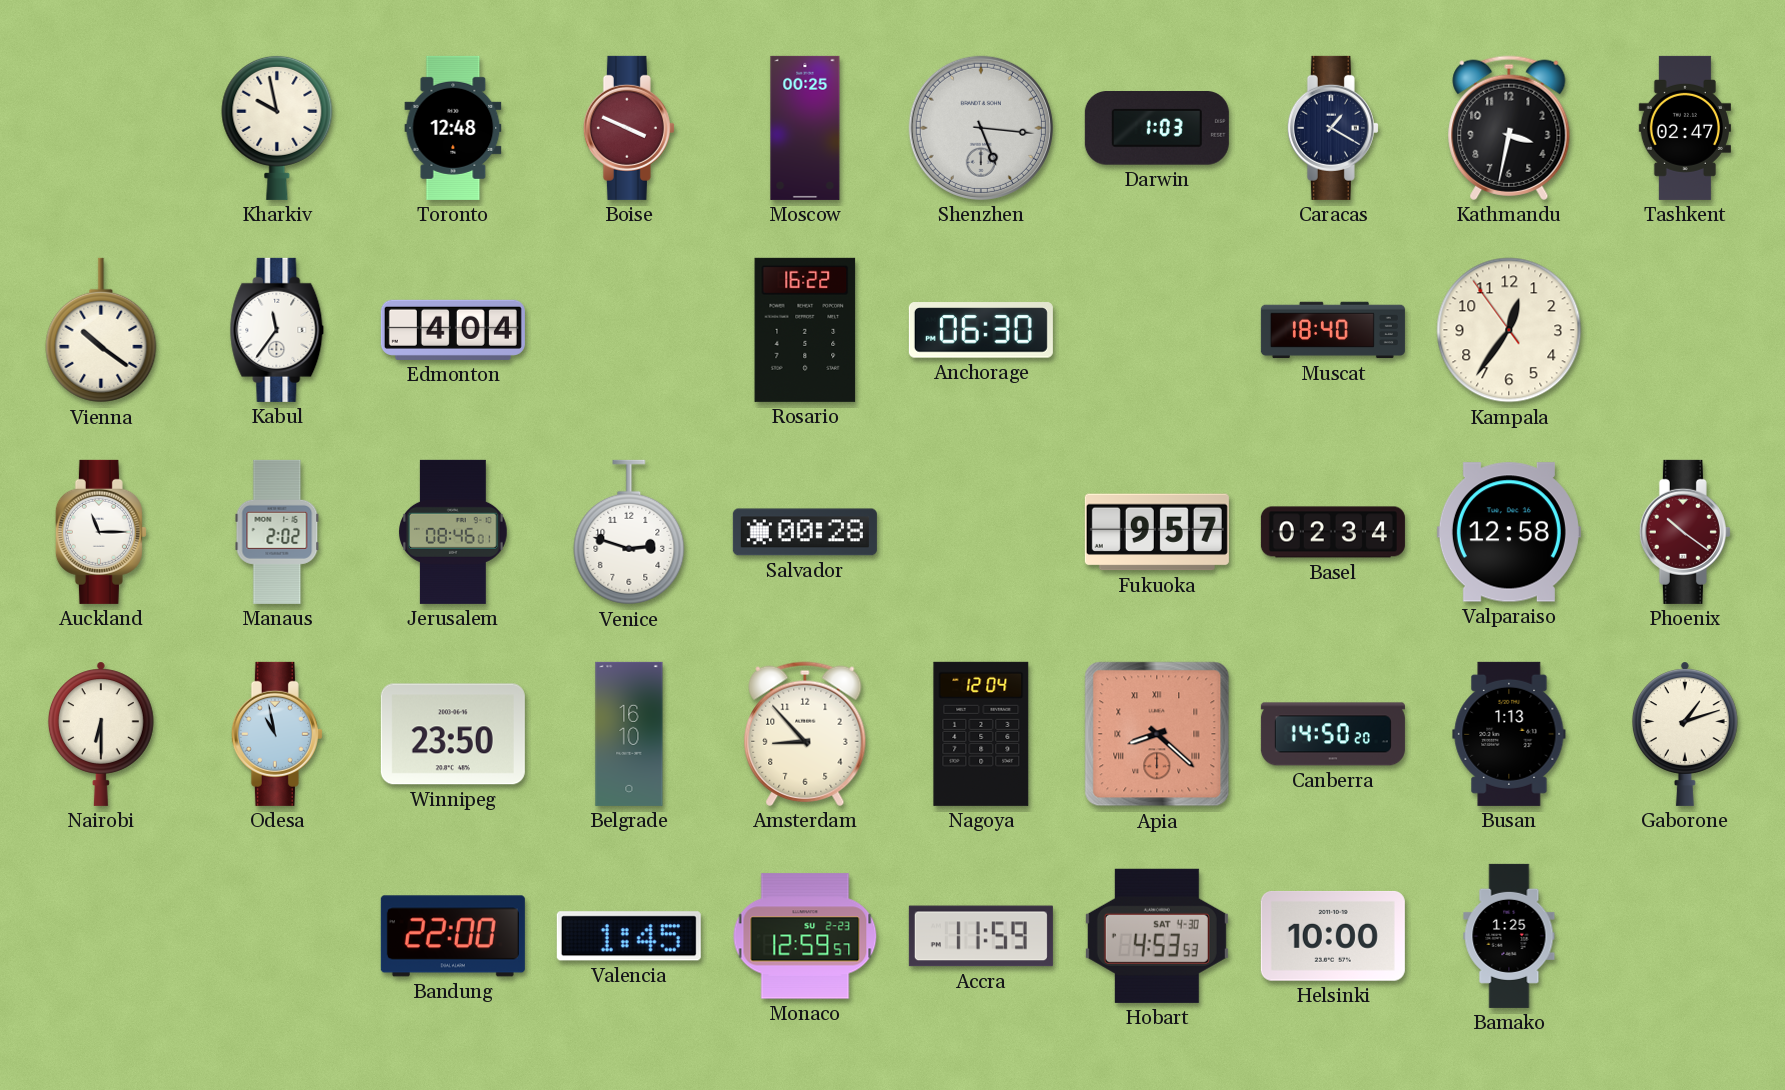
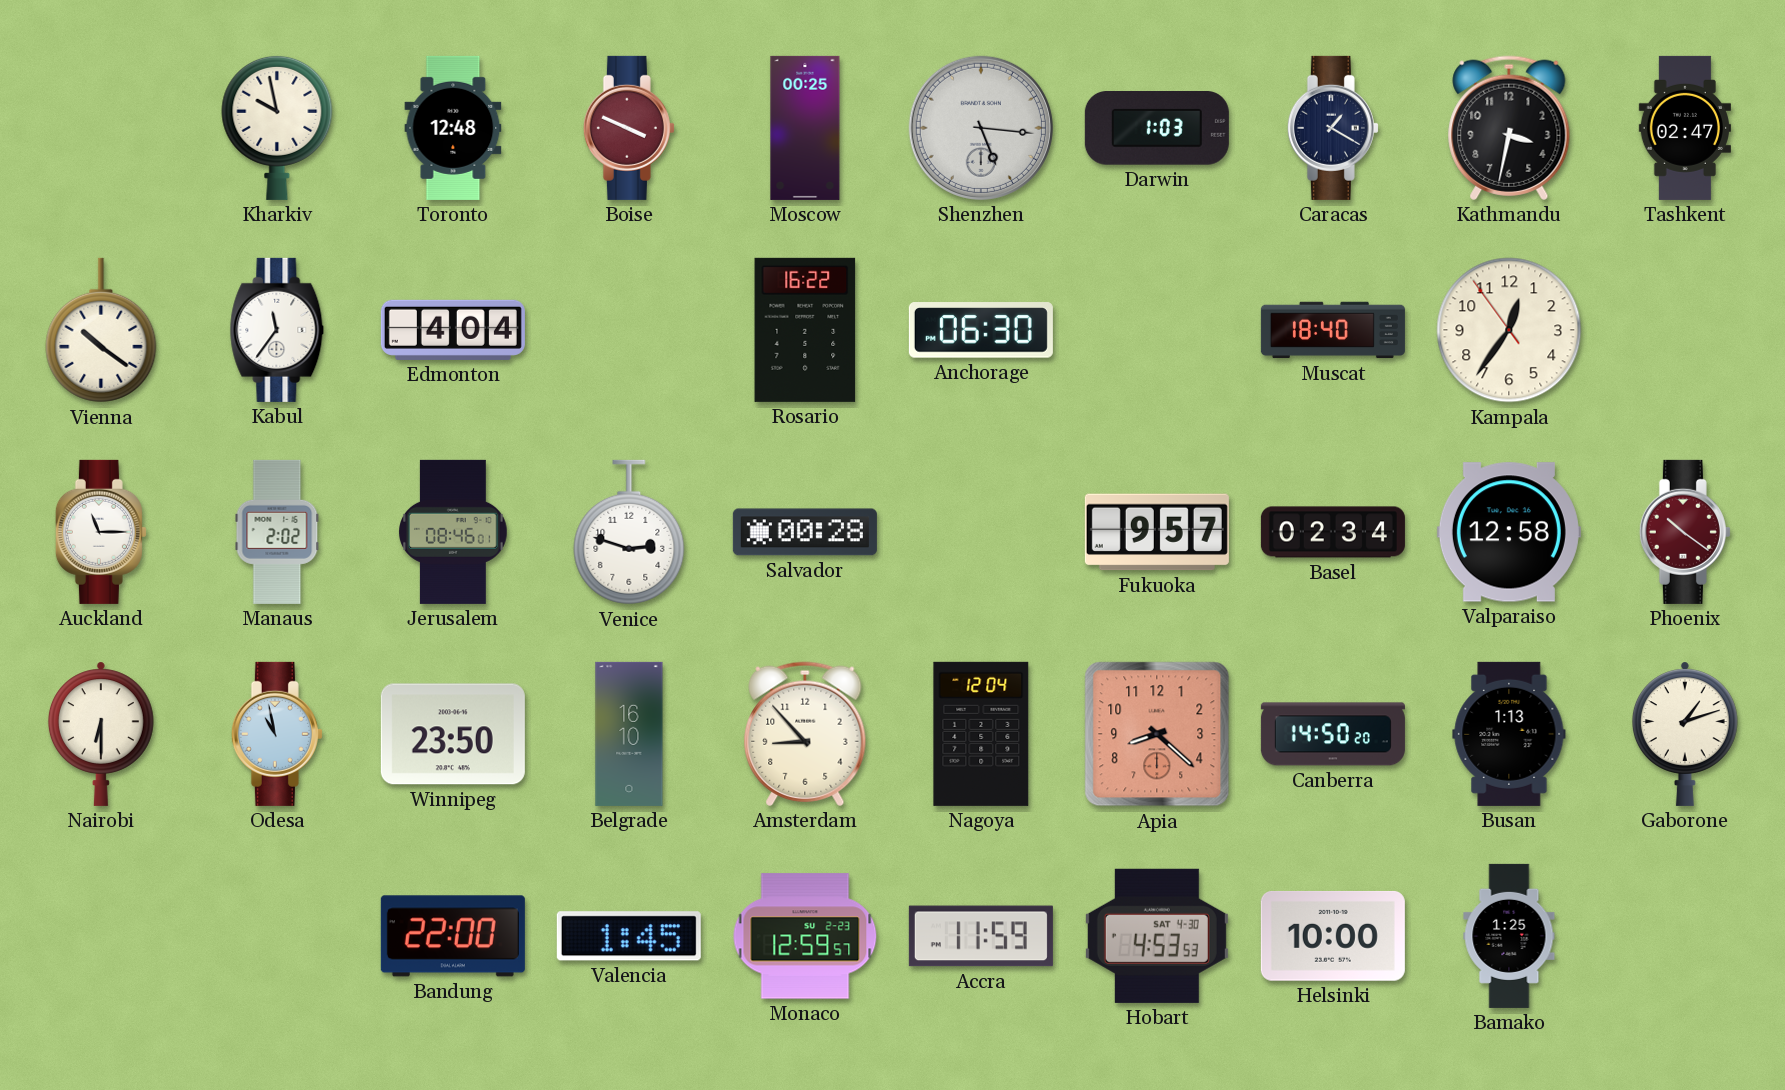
Apia numerals: Roman -> Arabic (1157, 734)
